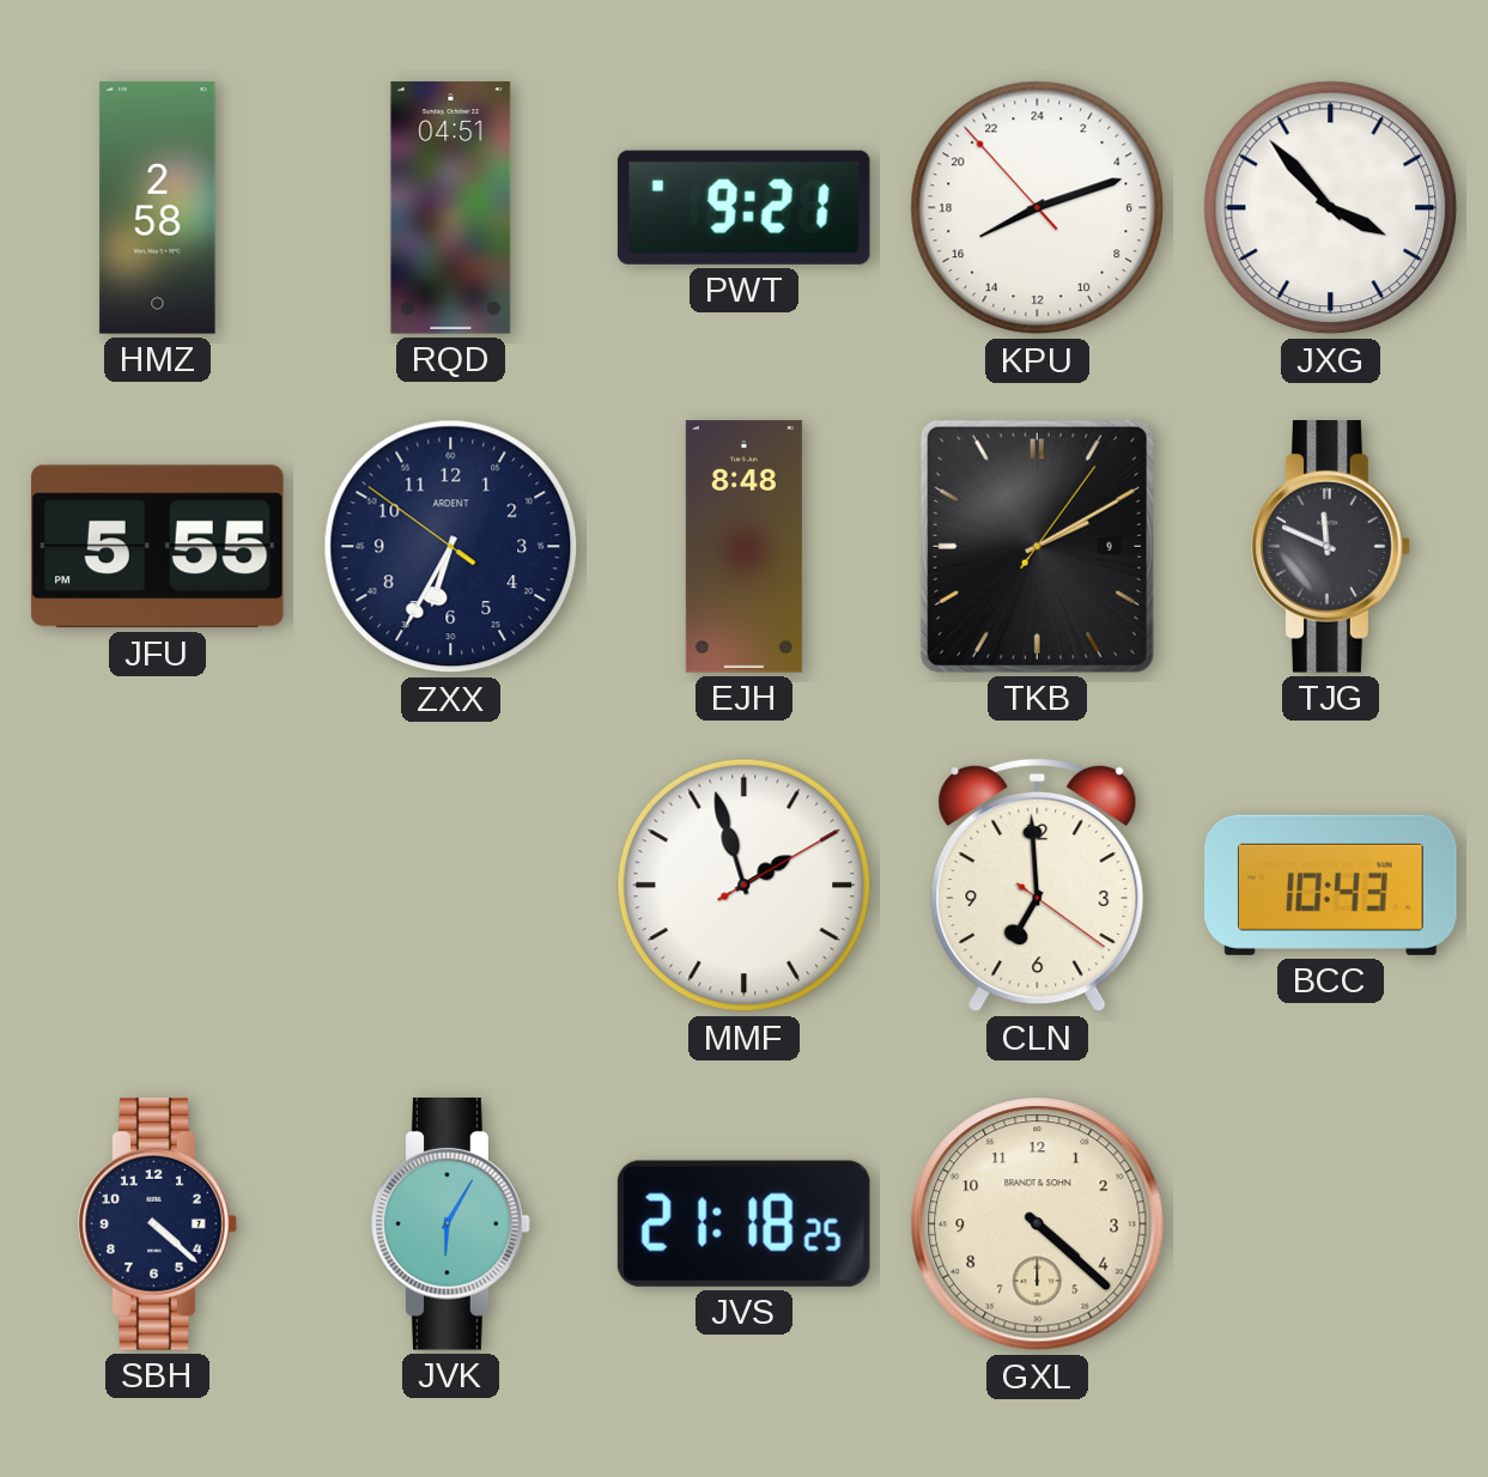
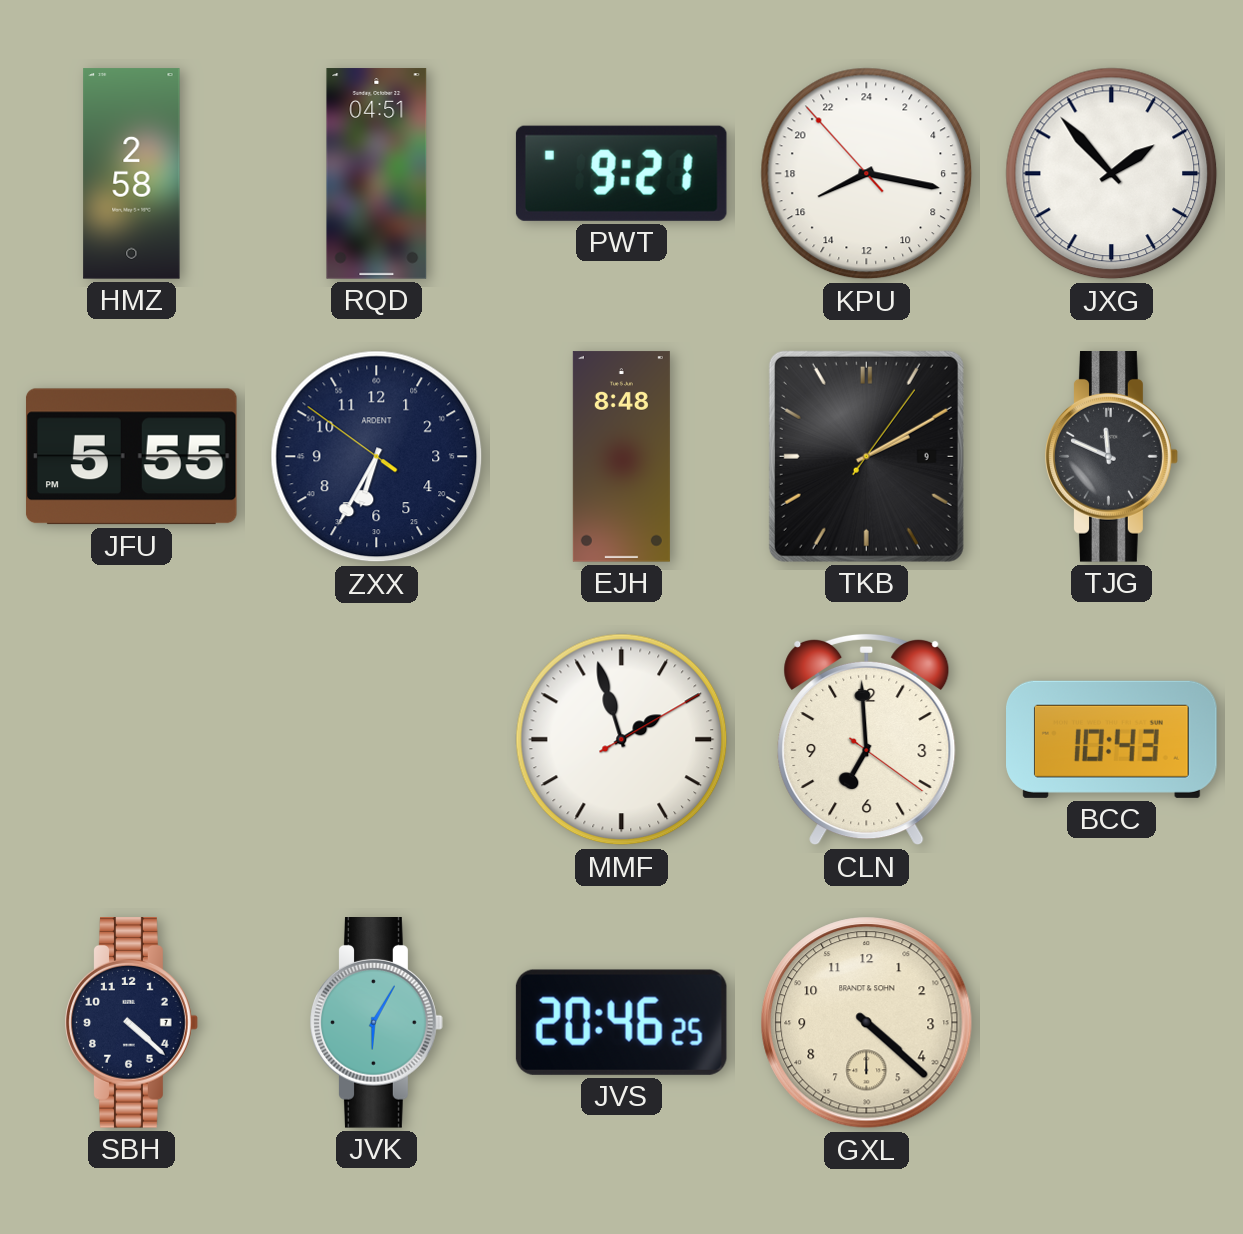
KPU: 16:11 -> 16:16 (867, 174)
JXG: 3:53 -> 1:53 (1112, 174)
JVS: 21:18 -> 20:46 (621, 1022)
